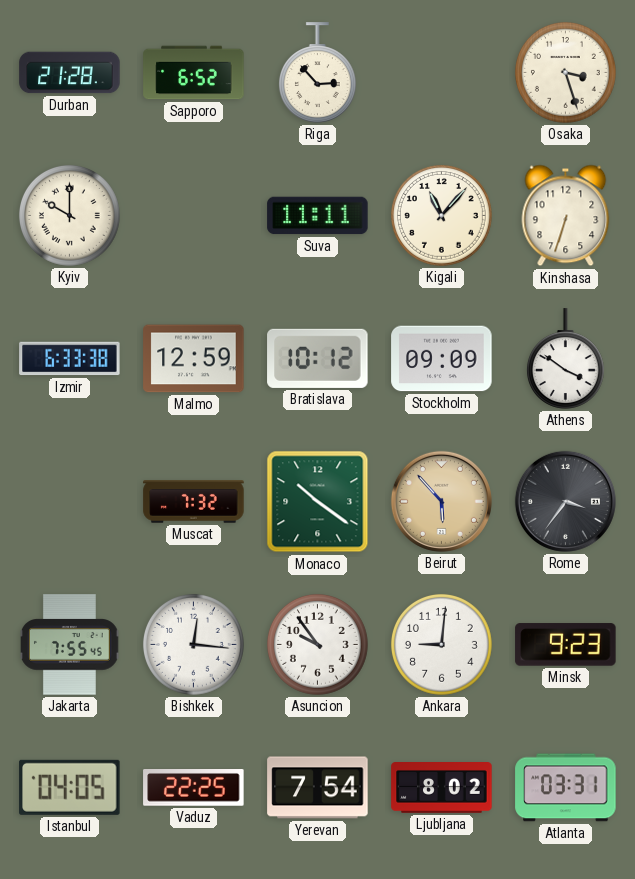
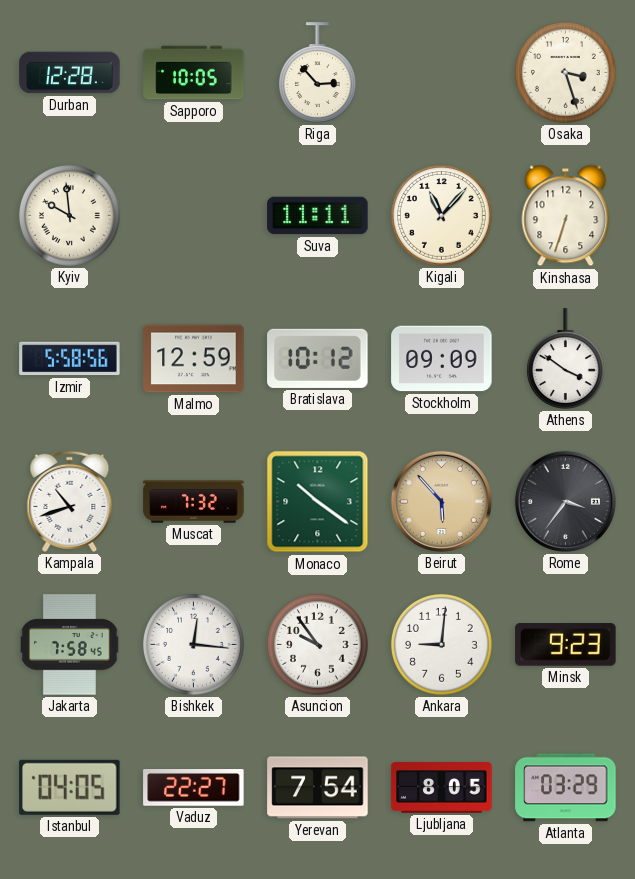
Durban: 21:28 -> 12:28 (70, 73)
Sapporo: 6:52 -> 10:05 (194, 73)
Kyiv: 10:00 -> 9:59 (69, 215)
Izmir: 6:33 -> 5:58 (70, 359)
Kampala: none -> 10:42 (70, 501)
Jakarta: 7:55 -> 7:58 (70, 645)
Vaduz: 22:25 -> 22:27 (194, 788)
Ljubljana: 8:02 -> 8:05 (442, 788)
Atlanta: 03:31 -> 03:29 (566, 788)
